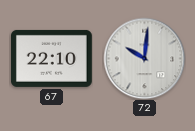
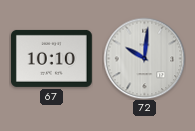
67: 22:10 -> 10:10 (52, 58)
